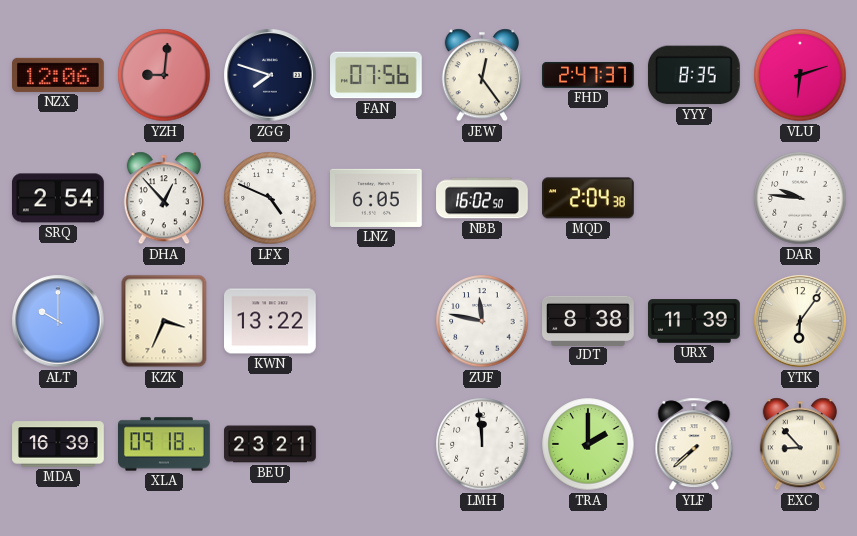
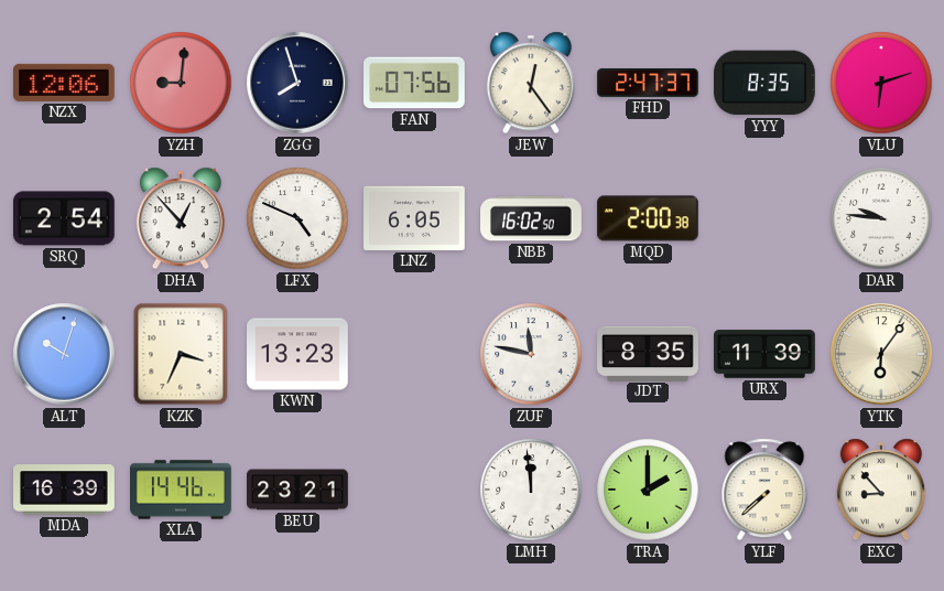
ZGG: 7:48 -> 7:57 (297, 83)
MQD: 2:04 -> 2:00 (649, 218)
ALT: 10:00 -> 10:03 (64, 354)
KWN: 13:22 -> 13:23 (299, 354)
JDT: 8:38 -> 8:35 (649, 353)
XLA: 09:18 -> 14:46 (181, 490)
